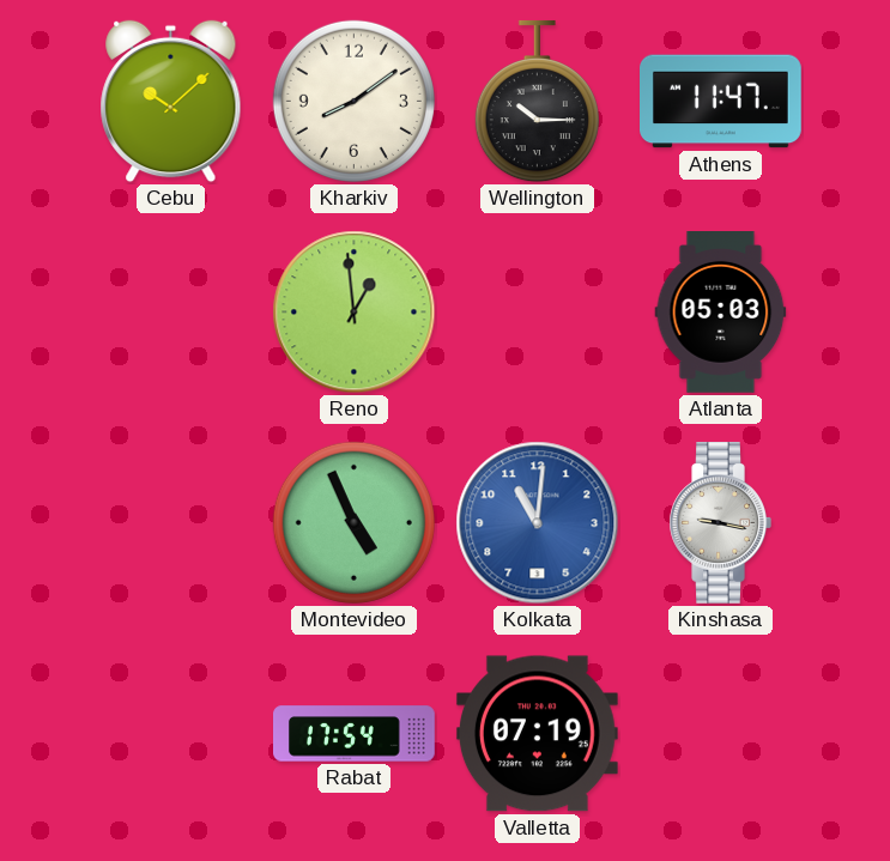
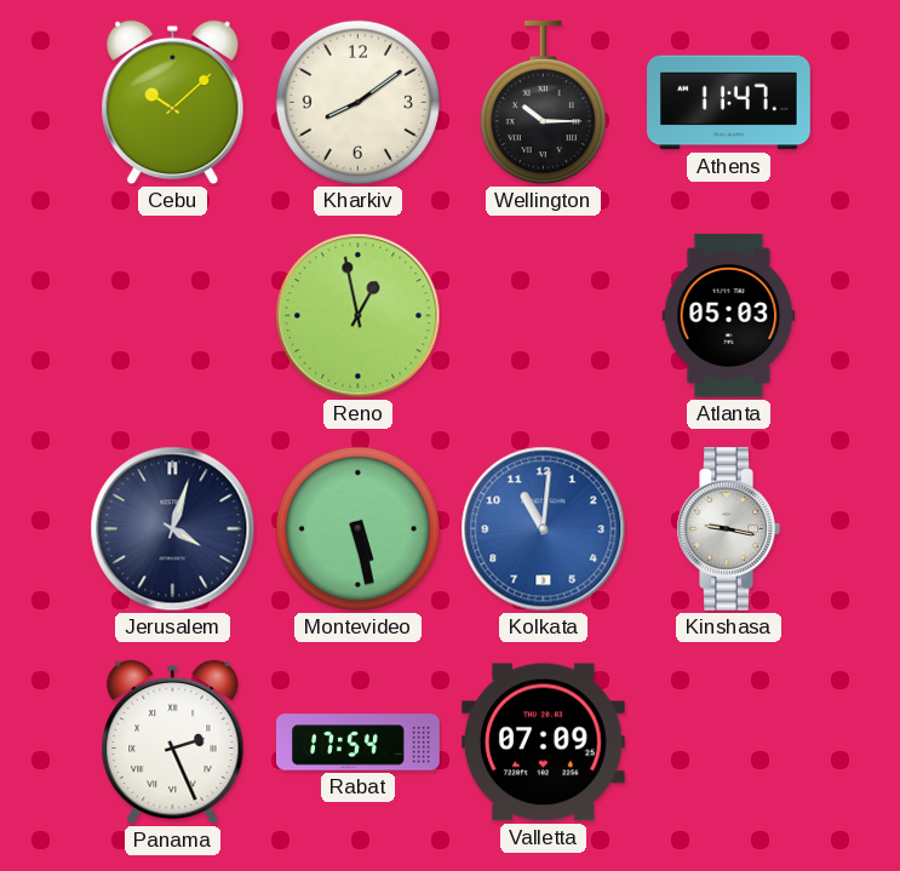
Reno: 12:59 -> 12:58 (359, 316)
Jerusalem: none -> 4:03 (173, 529)
Montevideo: 4:56 -> 5:28 (357, 528)
Panama: none -> 2:26 (173, 743)
Valletta: 07:19 -> 07:09 (543, 743)
